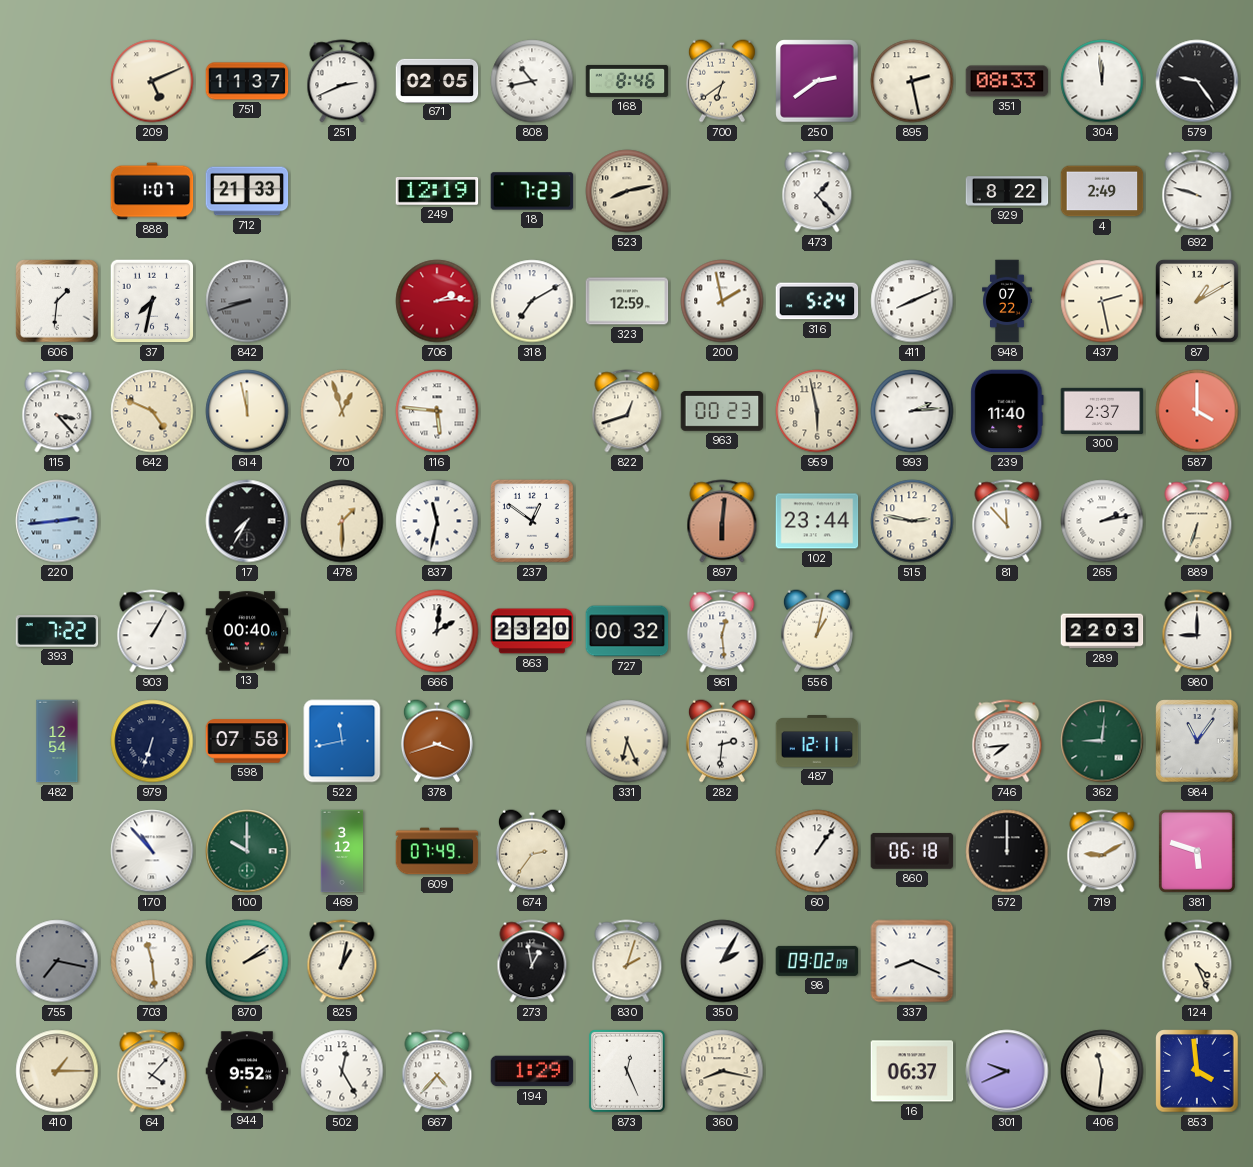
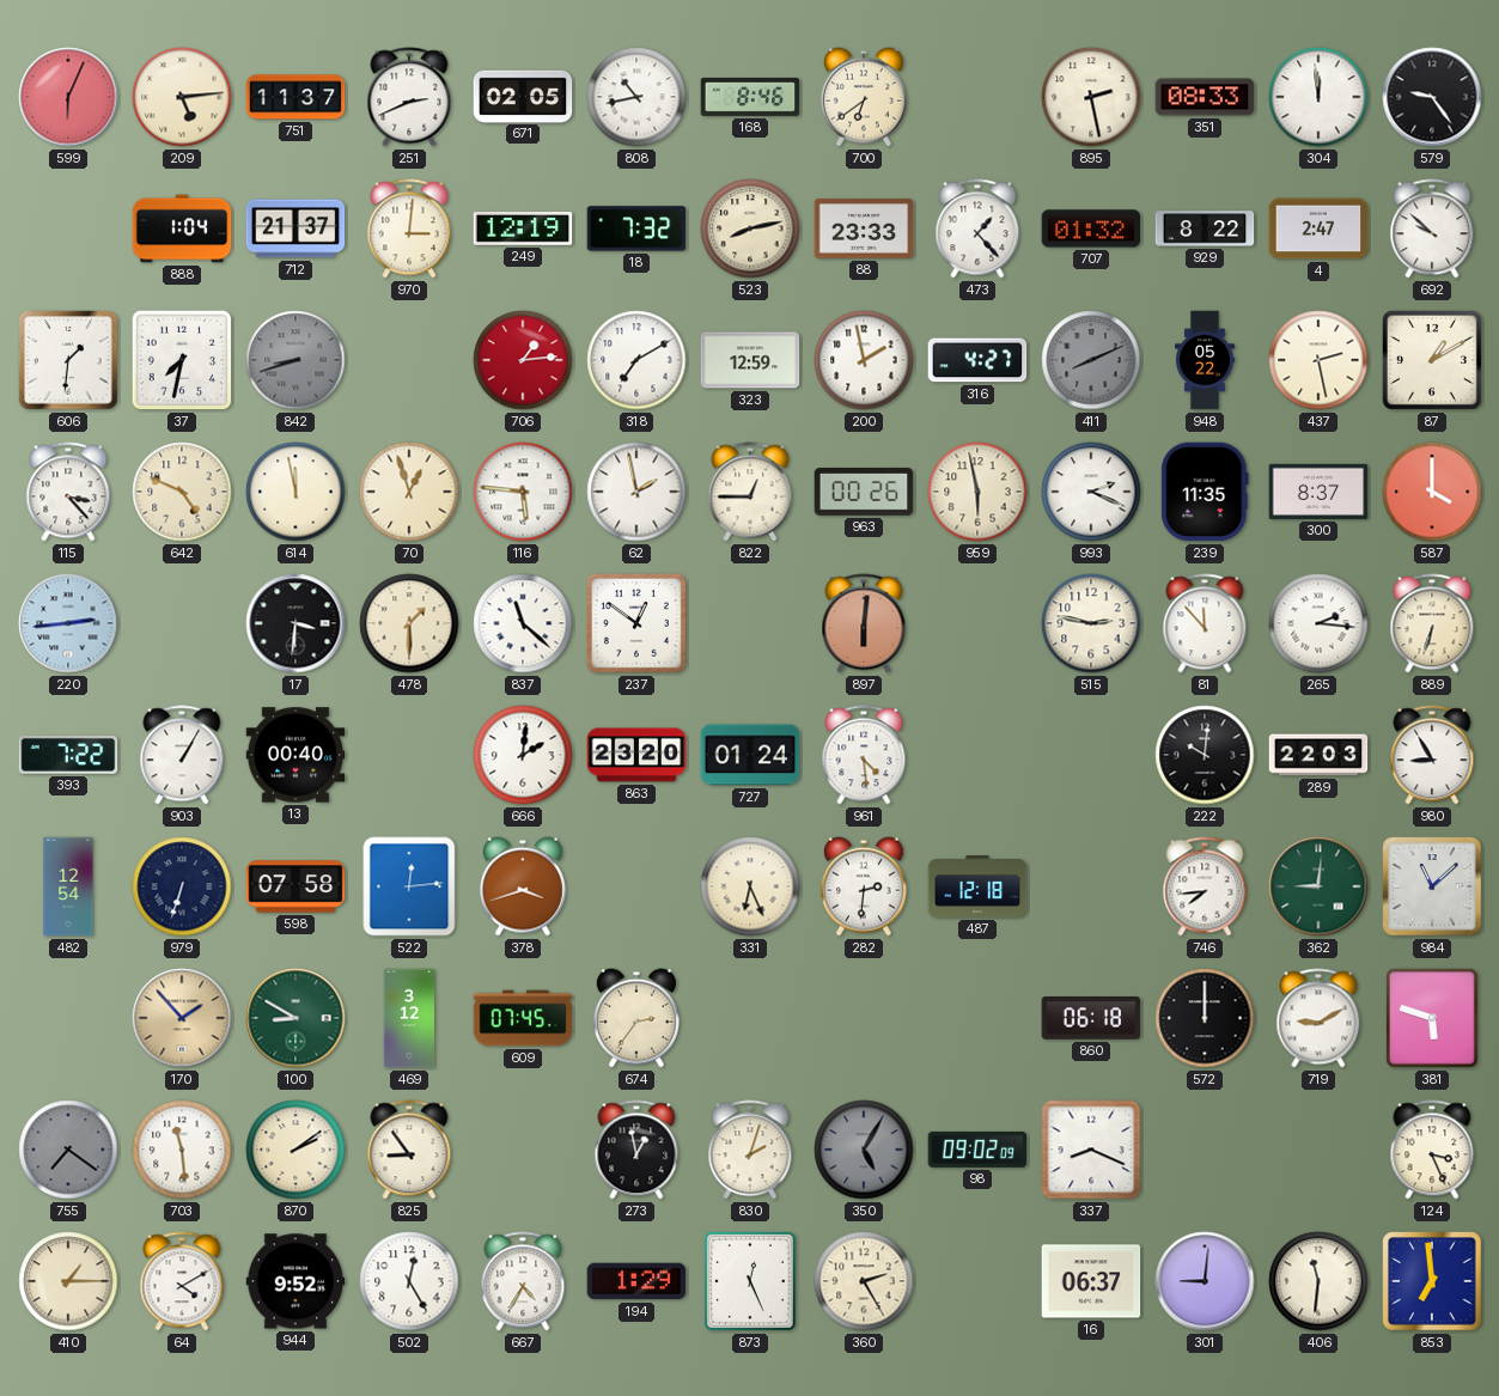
599: none -> 6:04 (68, 97)
209: 5:11 -> 5:14 (182, 97)
250: 2:39 -> none (817, 81)
888: 1:07 -> 1:04 (182, 228)
712: 21:33 -> 21:37 (295, 228)
970: none -> 3:01 (409, 228)
18: 7:23 -> 7:32 (636, 228)
88: none -> 23:33 (864, 228)
707: none -> 01:32 (1091, 228)
4: 2:49 -> 2:47 (1318, 228)
692: 9:48 -> 9:52 (1432, 228)
706: 2:14 -> 1:14 (523, 360)
316: 5:24 -> 4:27 (977, 360)
411 dial: white -> grey (1091, 360)
948: 07:22 -> 05:22 (1206, 360)
62: none -> 1:58 (636, 492)
822: 12:42 -> 12:45 (750, 492)
963: 00:23 -> 00:26 (864, 493)
993: 2:14 -> 2:19 (1091, 492)
239: 11:40 -> 11:35 (1205, 492)
300: 2:37 -> 8:37 (1318, 492)
17: 7:35 -> 3:31 (295, 623)
837: 11:32 -> 11:22 (523, 623)
102: 23:44 -> none (817, 521)
265: 2:13 -> 2:16 (1318, 623)
727: 00:32 -> 01:24 (750, 755)
961: 12:29 -> 4:29 (864, 755)
556: 1:02 -> none (817, 631)
222: none -> 10:01 (1205, 755)
980: 9:00 -> 8:55 (1432, 755)
522: 11:43 -> 12:14 (409, 886)
487: 12:11 -> 12:18 (977, 888)
984: 11:06 -> 11:08 (1432, 886)
170: 10:53 -> 1:53 (182, 1018)
170 dial: white -> champagne (182, 1018)
100: 10:00 -> 8:50 (295, 1018)
609: 07:49 -> 07:45 (523, 1018)
60: 1:06 -> none (817, 851)
755: 7:17 -> 7:21 (68, 1150)
825: 1:02 -> 8:54 (409, 1150)
350: 2:05 -> 5:05 (864, 1150)
350 dial: white -> grey (864, 1150)
124: 4:26 -> 3:26 (1432, 1150)
64: 4:07 -> 4:10 (182, 1281)
667: 4:37 -> 4:35 (523, 1281)
360: 8:17 -> 2:25 (864, 1281)
301: 9:41 -> 9:01 (1205, 1281)
853: 3:59 -> 6:59 (1432, 1281)
